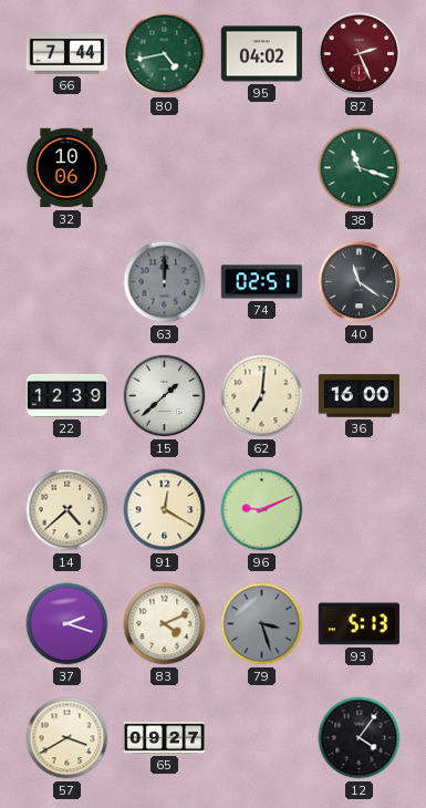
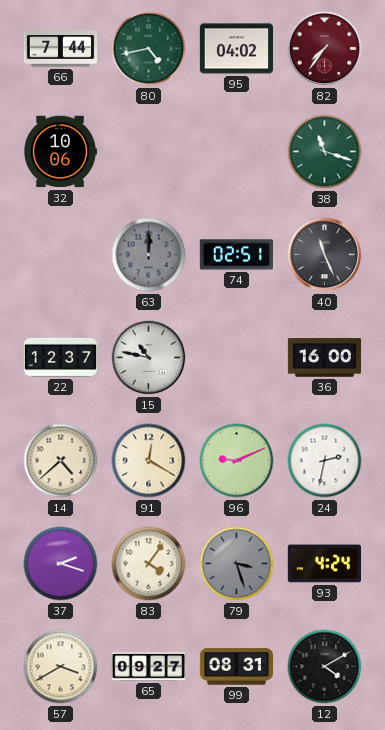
82: 2:26 -> 7:36 (325, 49)
40: 11:21 -> 11:26 (325, 255)
22: 12:39 -> 12:37 (61, 357)
15: 1:38 -> 10:47 (149, 358)
62: 7:01 -> none (262, 396)
24: none -> 2:32 (325, 461)
83: 4:11 -> 4:06 (149, 564)
93: 5:13 -> 4:24 (324, 564)
99: none -> 08:31 (237, 667)
12: 4:06 -> 4:10 (325, 667)
